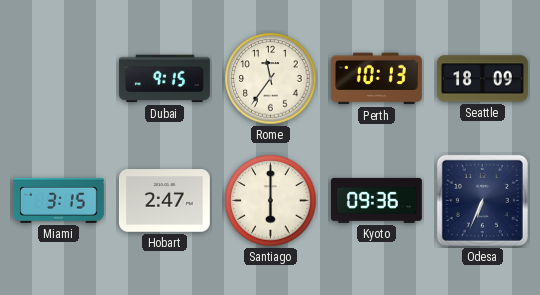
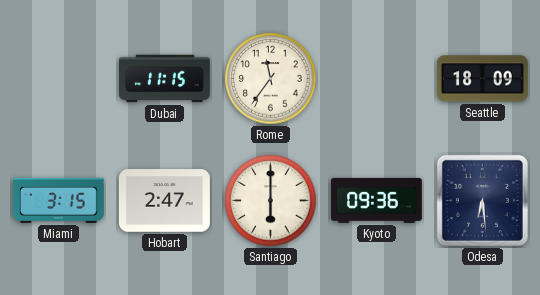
Dubai: 9:15 -> 11:15 (164, 79)
Perth: 10:13 -> none (376, 79)
Odesa: 6:34 -> 6:29 (482, 200)
